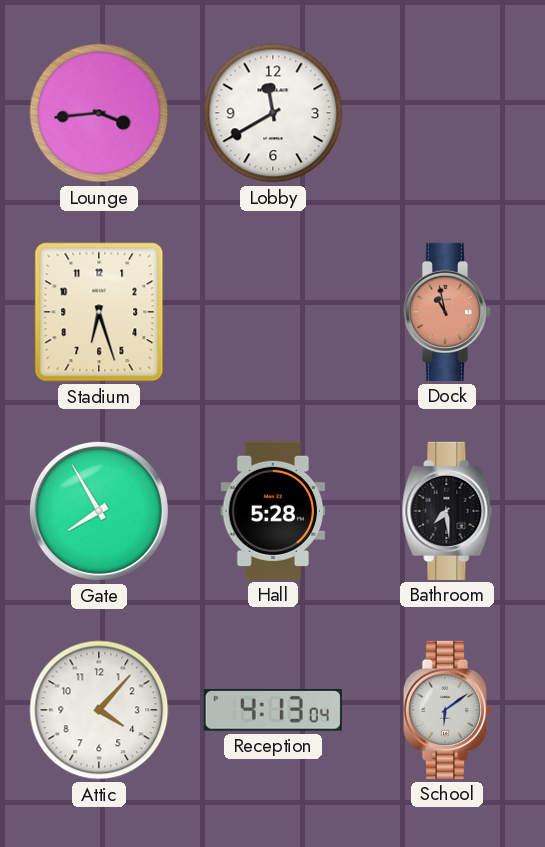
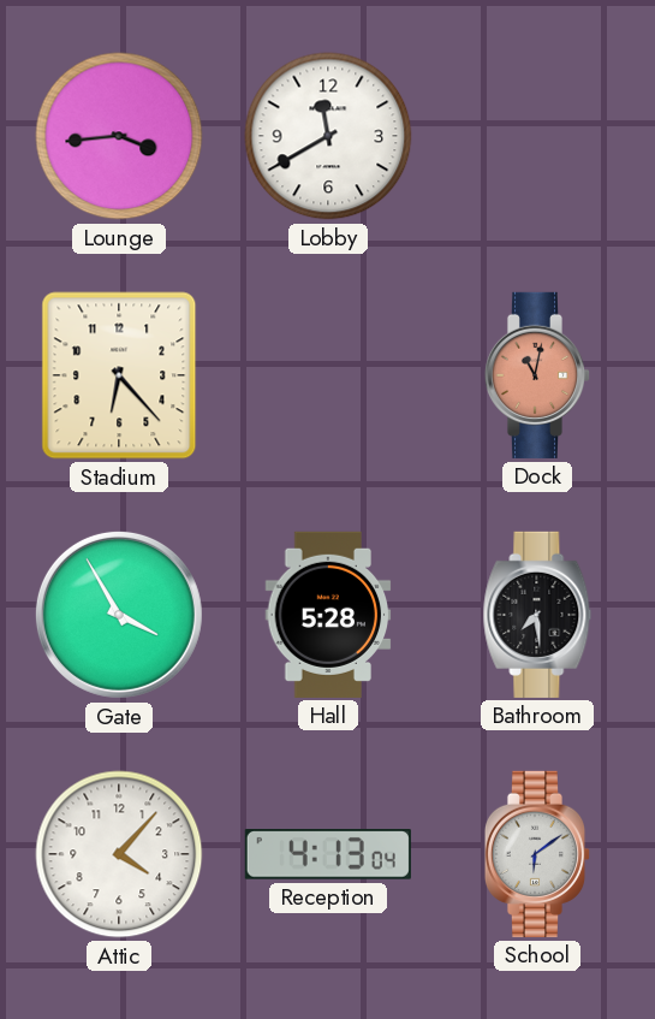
Stadium: 6:27 -> 6:23 (119, 375)
Dock: 10:58 -> 11:02 (537, 375)
Gate: 7:55 -> 3:55 (119, 615)
